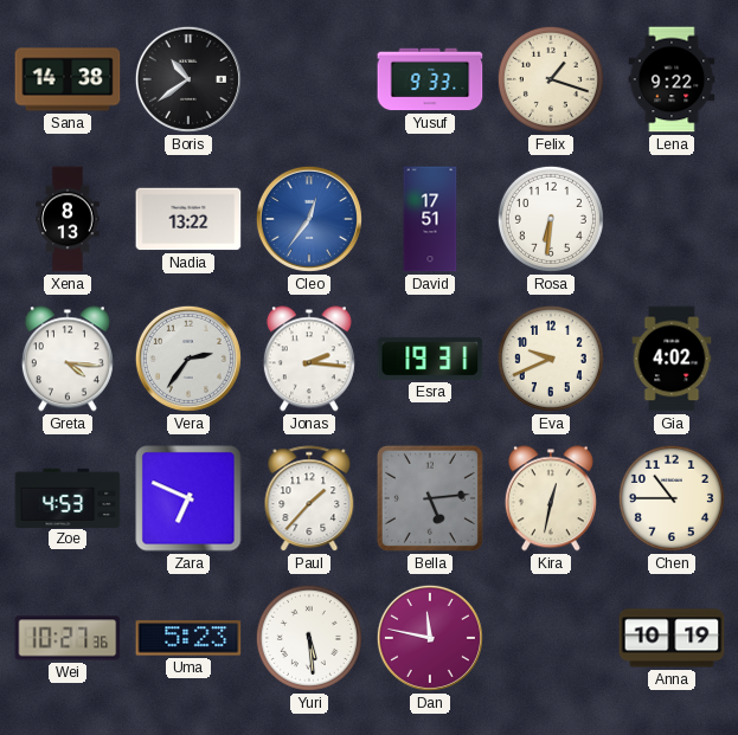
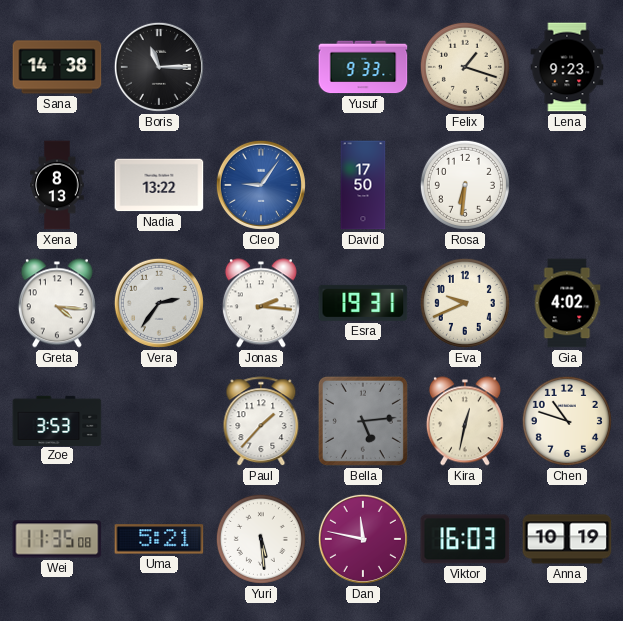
Boris: 10:39 -> 11:15 (159, 67)
Lena: 9:22 -> 9:23 (567, 67)
Cleo: 12:36 -> 9:06 (261, 185)
David: 17:51 -> 17:50 (363, 185)
Zoe: 4:53 -> 3:53 (57, 420)
Zara: 6:49 -> none (188, 498)
Chen: 10:45 -> 10:48 (567, 421)
Wei: 10:27 -> 11:35 (57, 539)
Uma: 5:23 -> 5:21 (159, 539)
Viktor: none -> 16:03 (465, 539)
